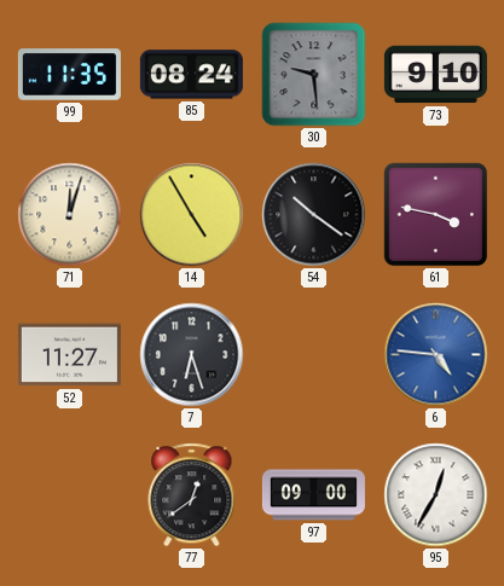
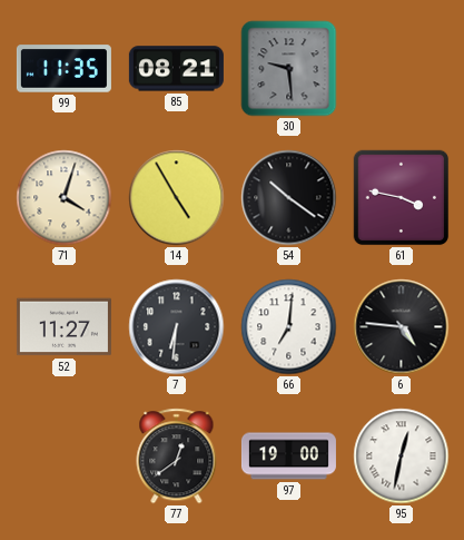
85: 08:24 -> 08:21 (176, 69)
73: 9:10 -> none (435, 75)
71: 12:03 -> 4:03 (65, 198)
7: 6:27 -> 6:31 (177, 327)
66: none -> 7:01 (289, 327)
6 dial: blue -> black (402, 327)
97: 09:00 -> 19:00 (288, 456)
95: 12:35 -> 12:32 (402, 456)
